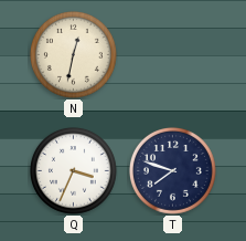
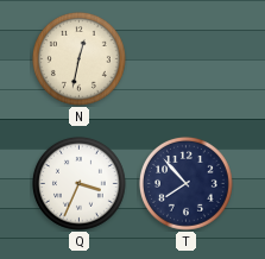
T: 7:48 -> 7:53 (187, 184)
